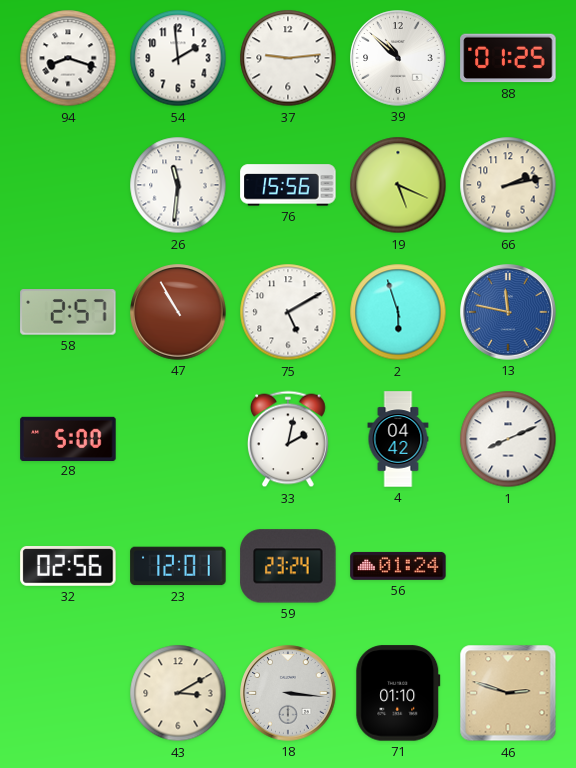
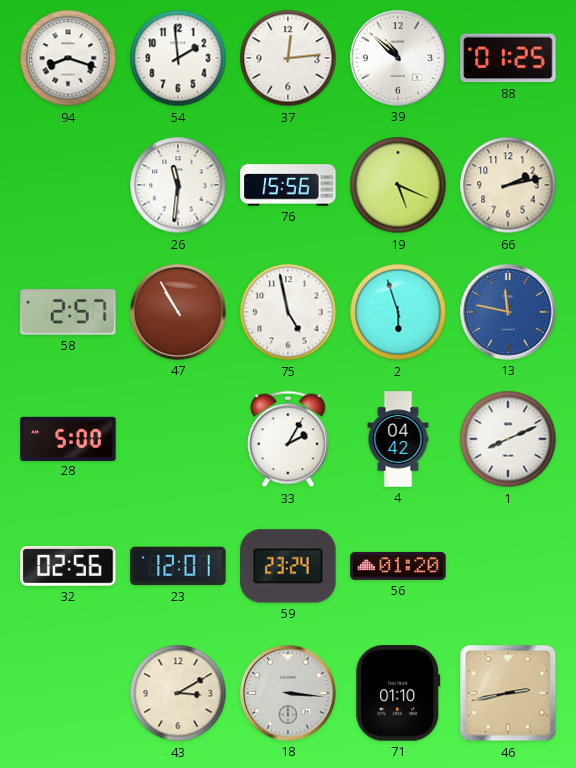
37: 9:14 -> 12:14 (288, 58)
75: 5:10 -> 4:58 (288, 312)
33: 2:02 -> 2:05 (289, 439)
56: 01:24 -> 01:20 (398, 566)
46: 2:48 -> 2:43 (508, 693)
